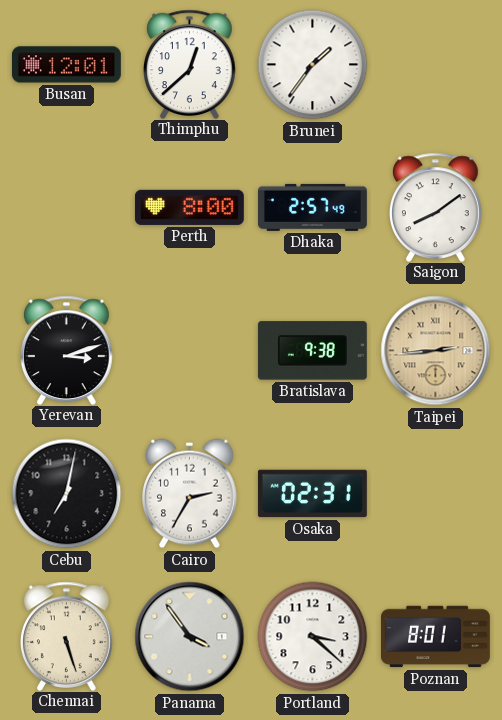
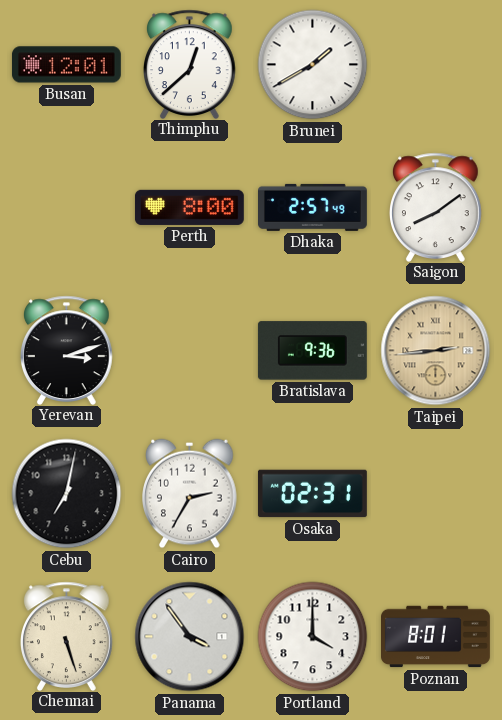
Brunei: 1:36 -> 1:40 (313, 65)
Bratislava: 9:38 -> 9:36 (312, 351)
Portland: 3:22 -> 4:00 (313, 637)
